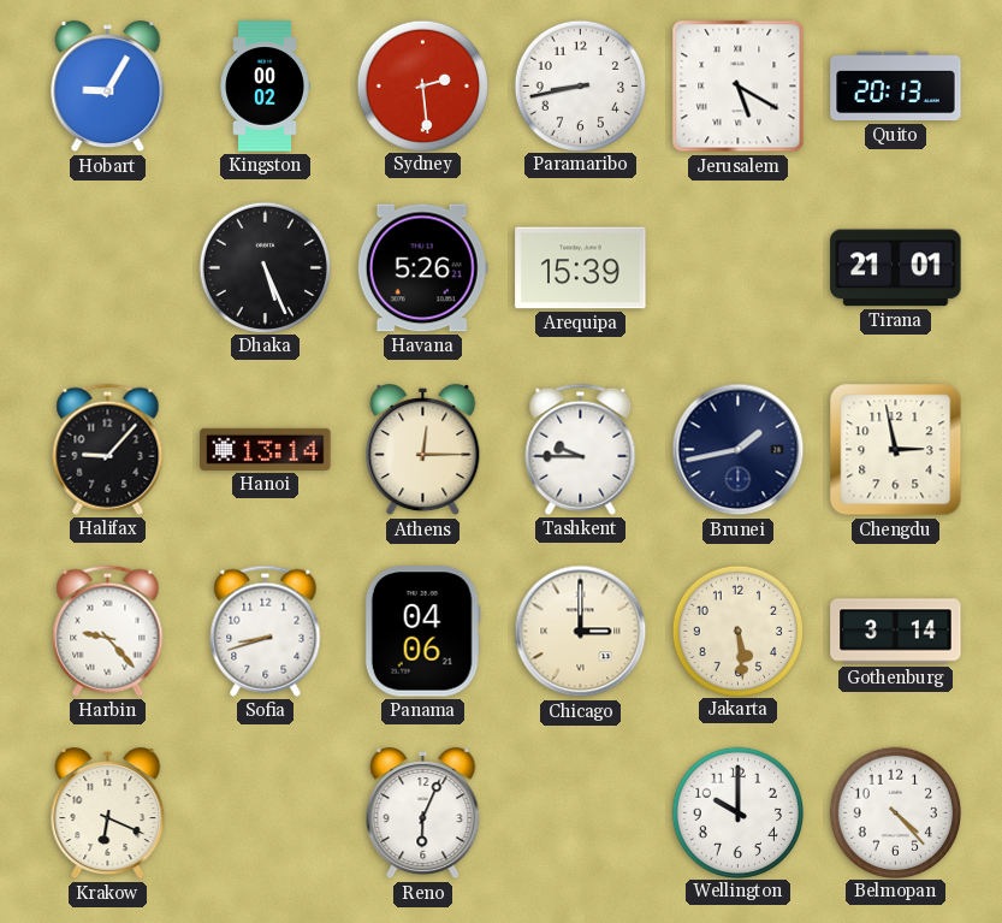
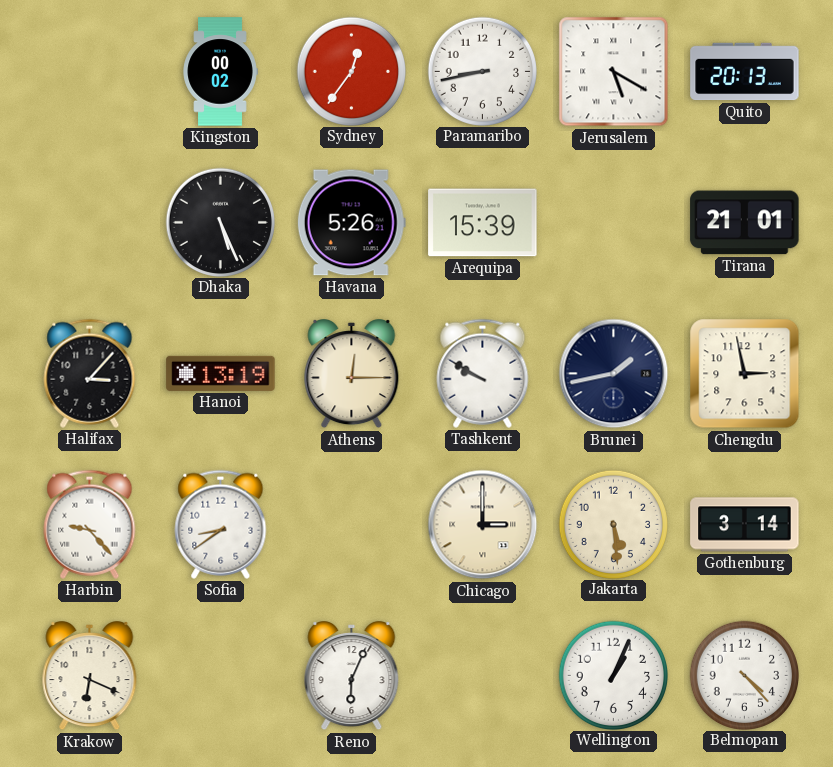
Hobart: 9:05 -> none (108, 87)
Sydney: 2:29 -> 12:36 (351, 71)
Halifax: 9:07 -> 3:07 (90, 373)
Hanoi: 13:14 -> 13:19 (221, 373)
Tashkent: 9:45 -> 9:50 (483, 373)
Sofia: 8:42 -> 8:39 (221, 524)
Panama: 04:06 -> none (422, 632)
Wellington: 10:00 -> 1:04 (613, 675)
